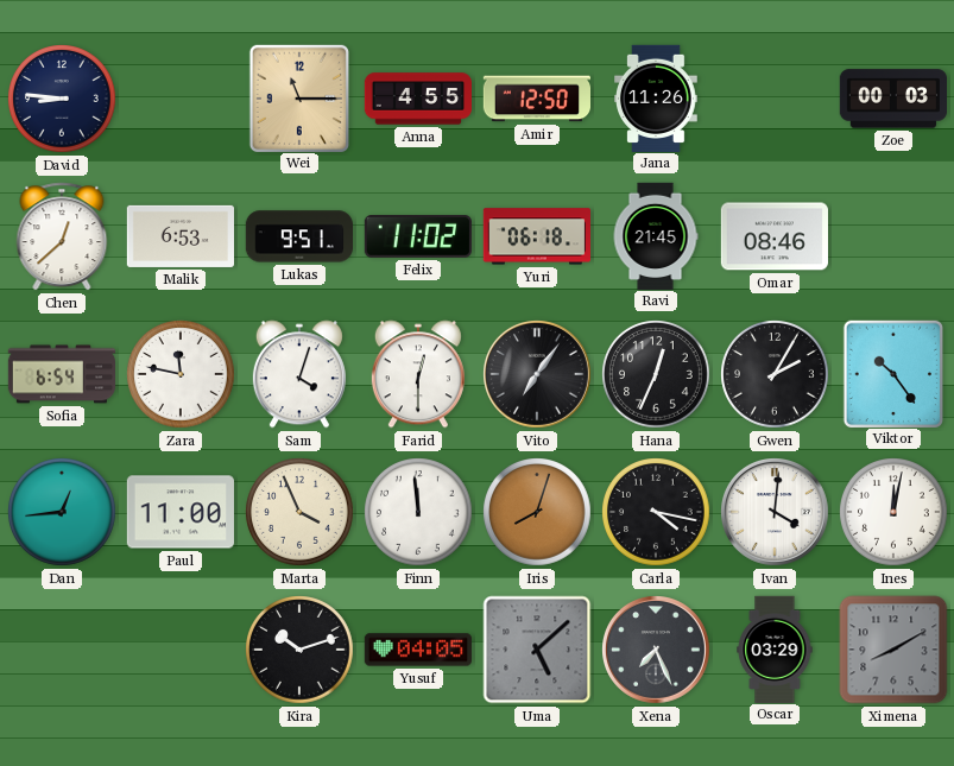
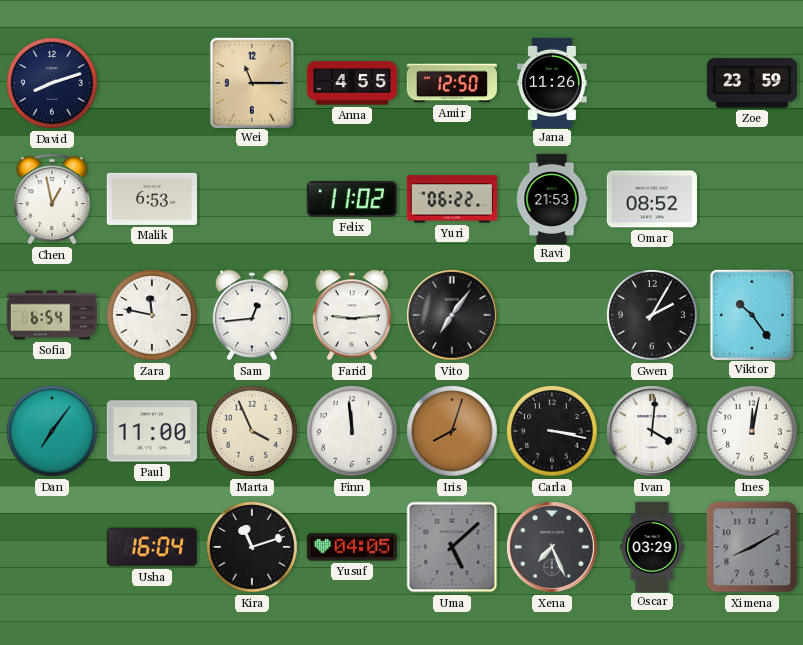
David: 8:46 -> 8:12 (53, 84)
Zoe: 00:03 -> 23:59 (751, 83)
Chen: 12:38 -> 12:58 (52, 199)
Lukas: 9:51 -> none (298, 236)
Yuri: 06:18 -> 06:22 (451, 199)
Ravi: 21:45 -> 21:53 (552, 198)
Omar: 08:46 -> 08:52 (652, 199)
Sam: 4:03 -> 12:44 (252, 315)
Farid: 12:30 -> 9:14 (352, 315)
Hana: 12:34 -> none (657, 375)
Dan: 12:44 -> 7:06 (53, 432)
Carla: 4:17 -> 3:17 (553, 432)
Usha: none -> 16:04 (151, 547)
Kira: 10:12 -> 11:12 (253, 548)
